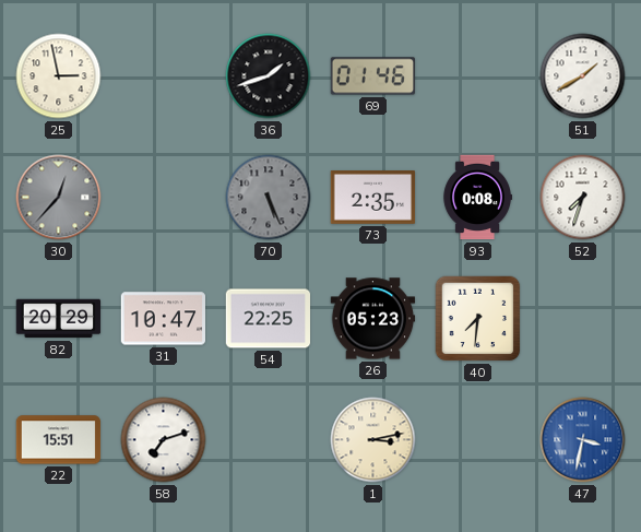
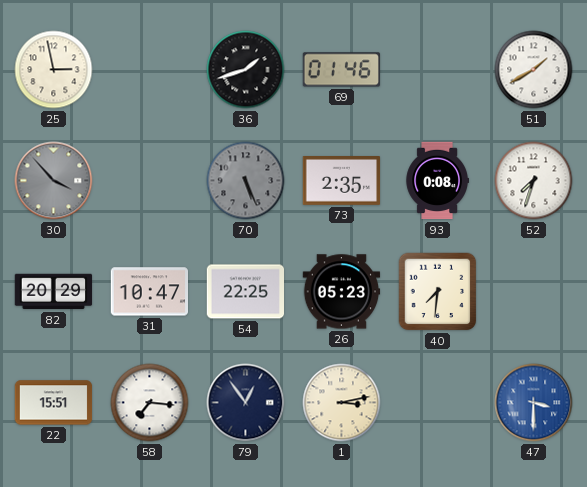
30: 12:37 -> 3:53 (54, 181)
58: 7:12 -> 7:16 (150, 403)
79: none -> 12:54 (246, 403)
47: 3:32 -> 3:30 (534, 403)
